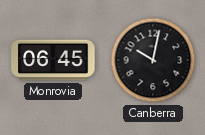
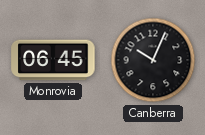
Canberra: 10:02 -> 10:04 (153, 60)
